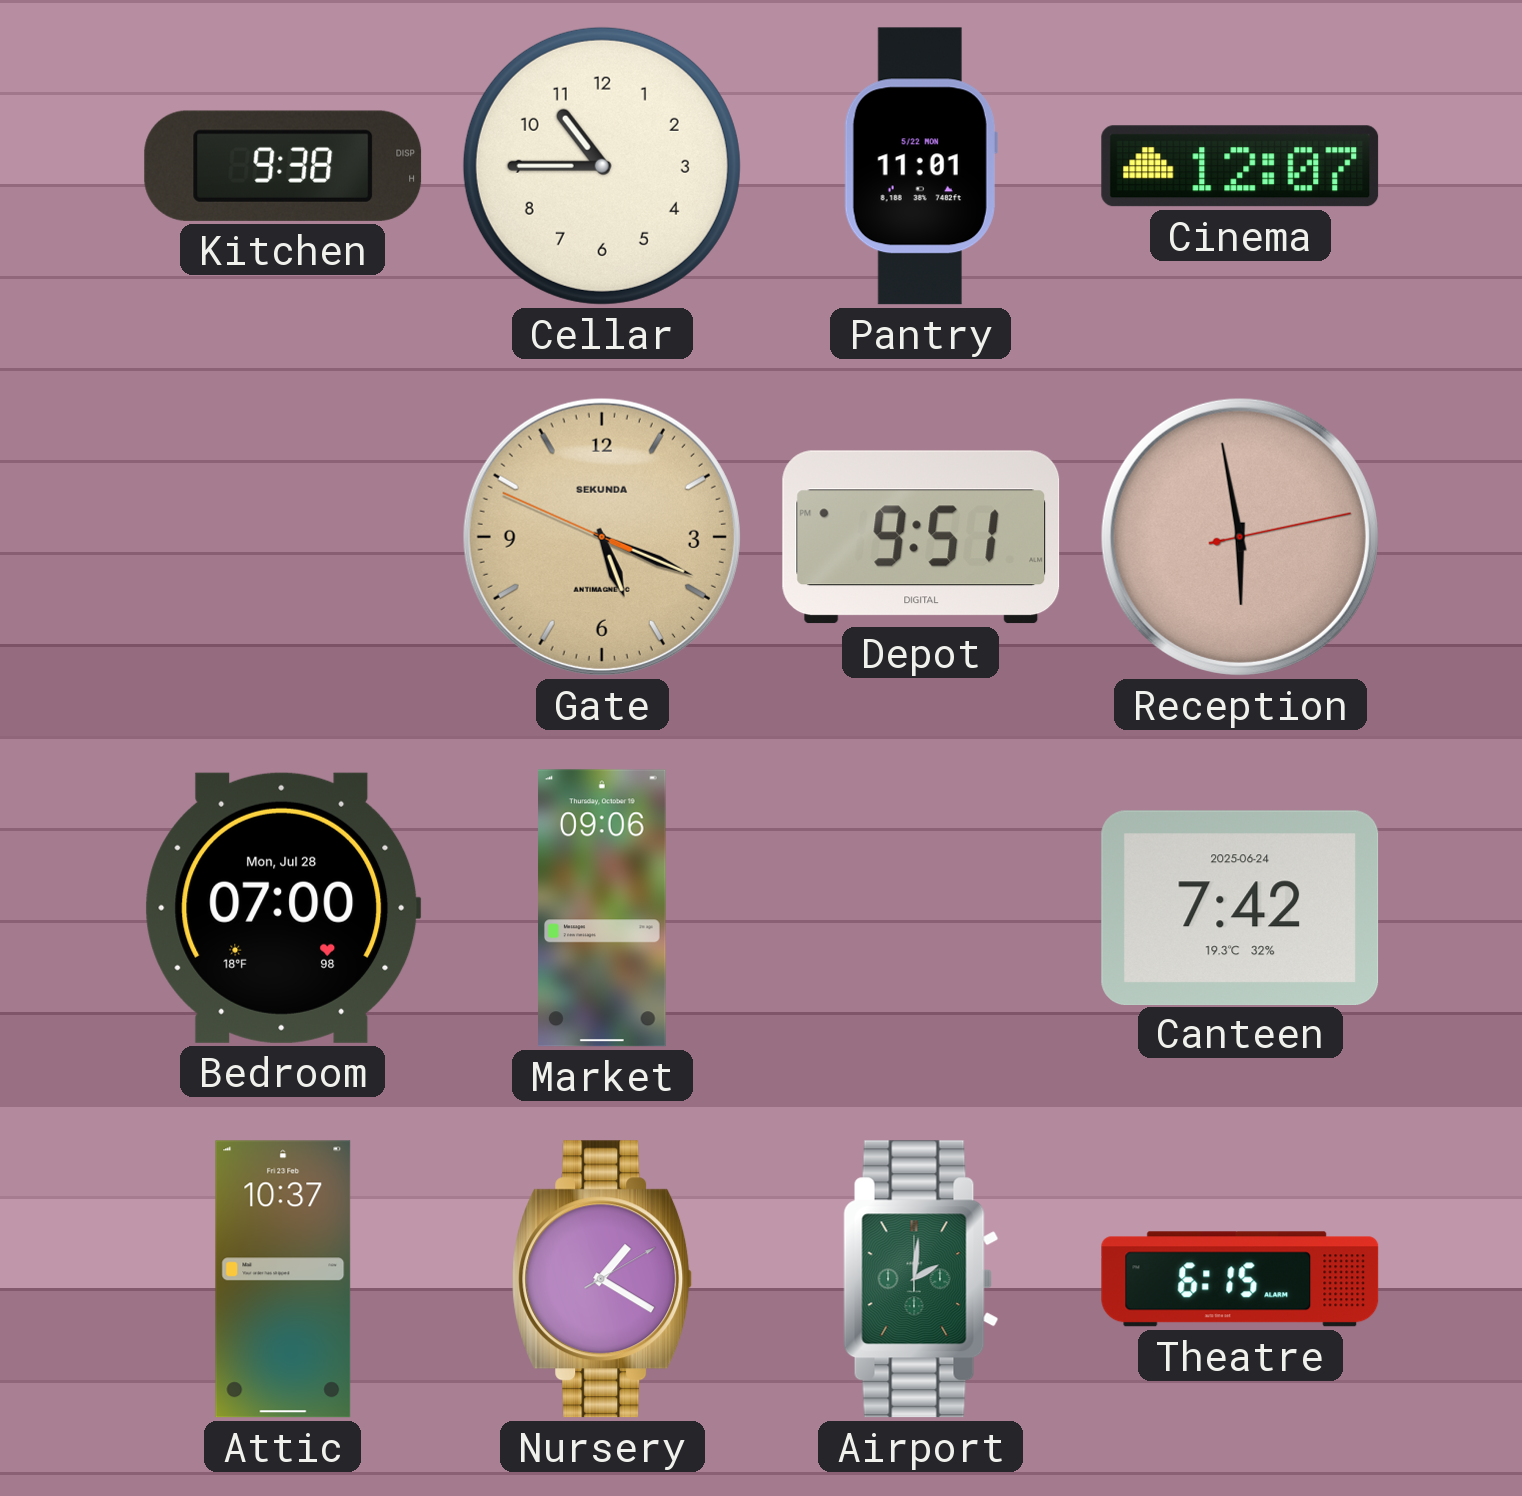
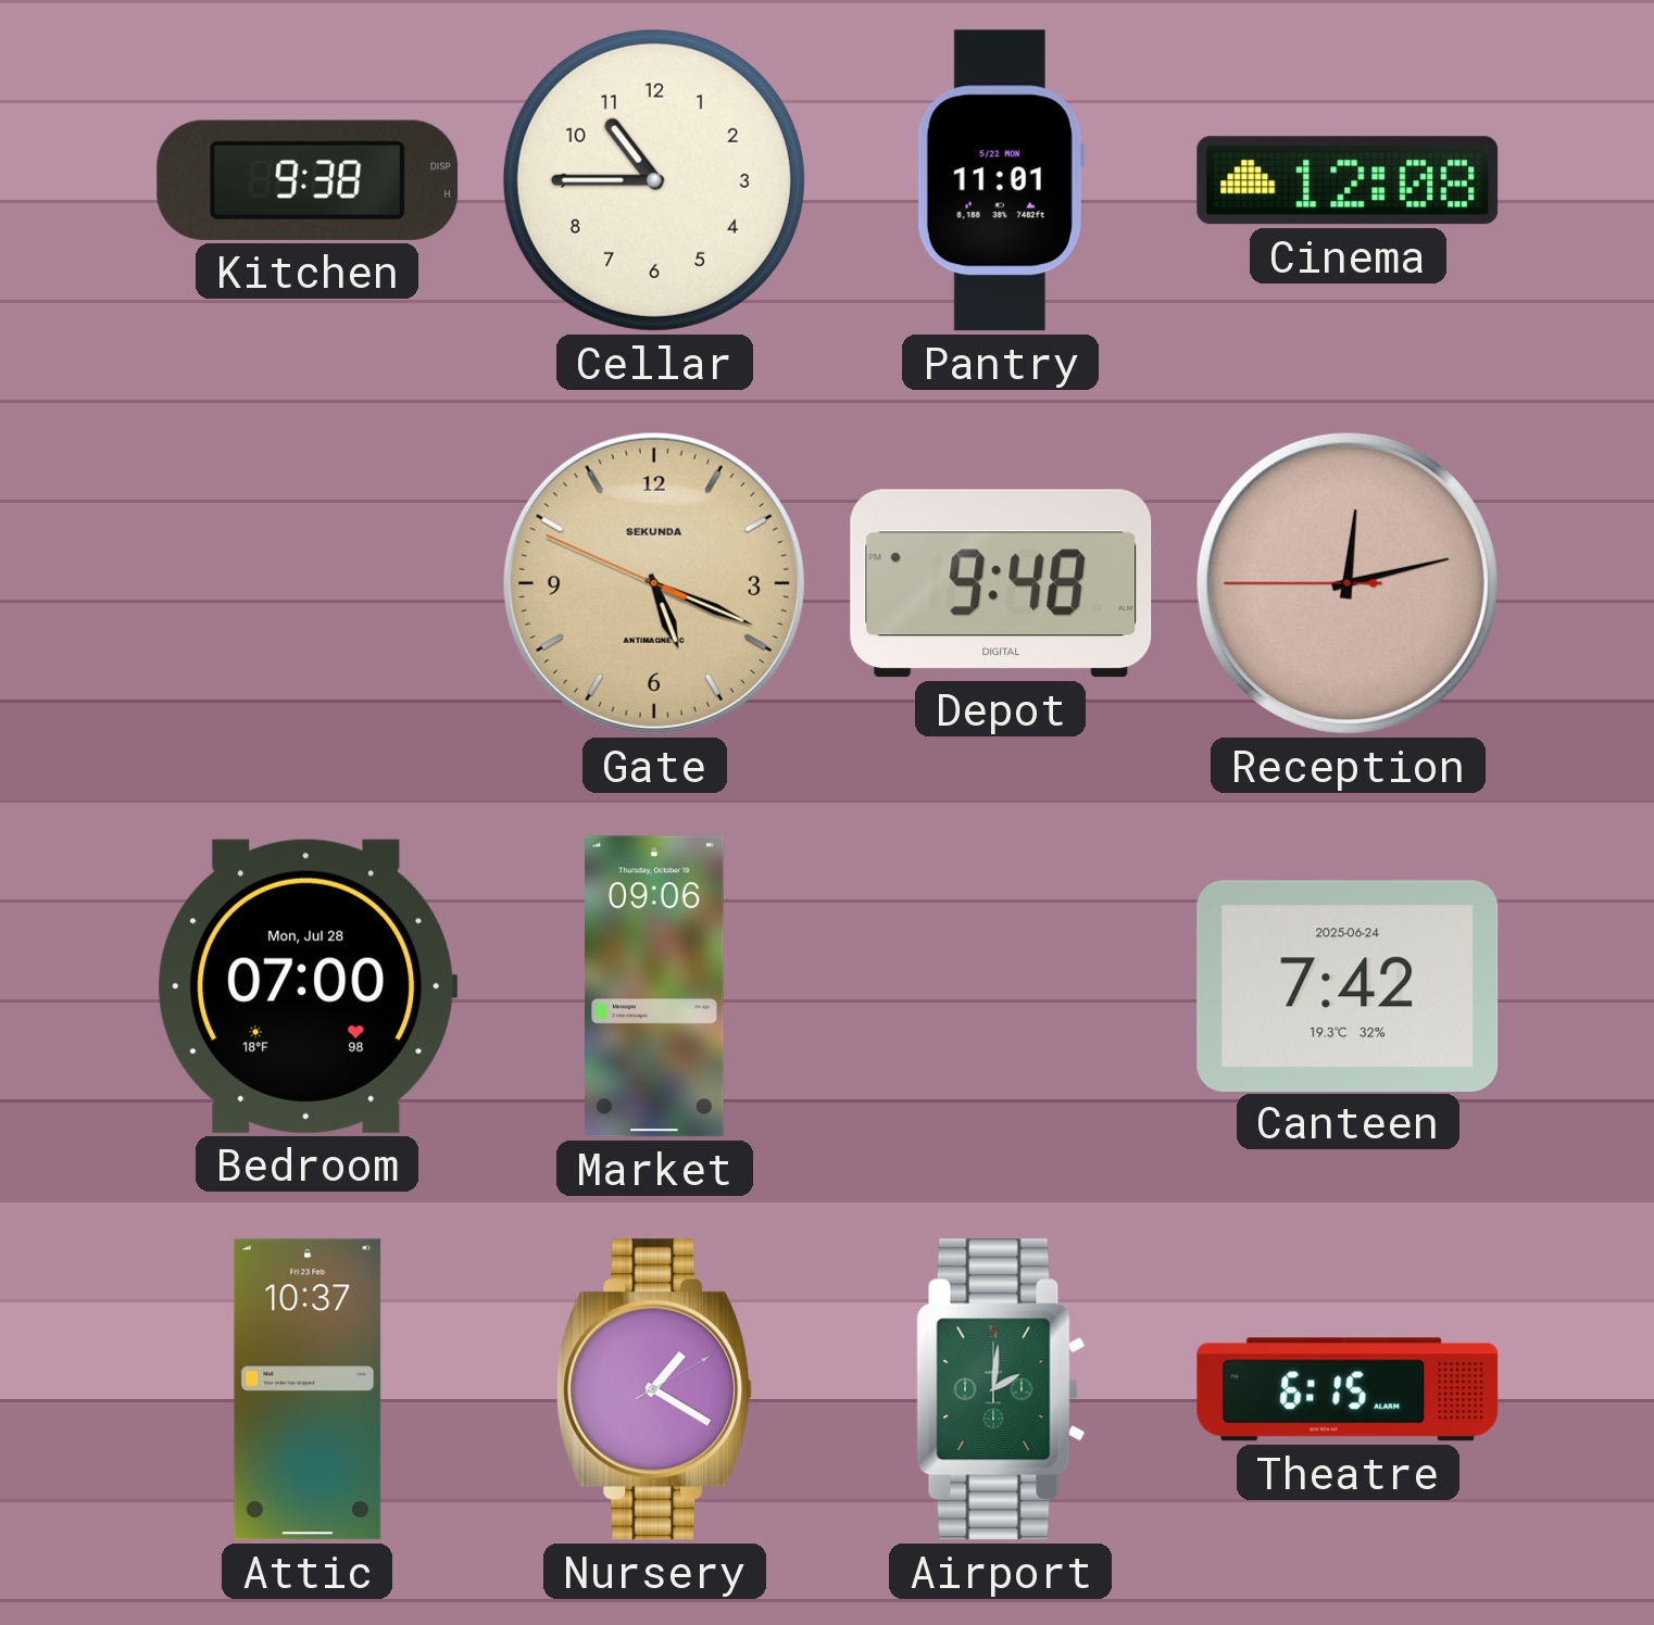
Cinema: 12:07 -> 12:08 (1348, 180)
Depot: 9:51 -> 9:48 (1001, 583)
Reception: 5:58 -> 12:12 (1348, 583)
